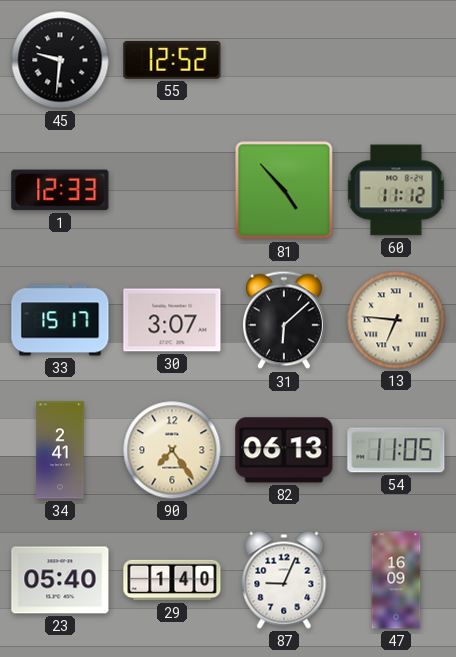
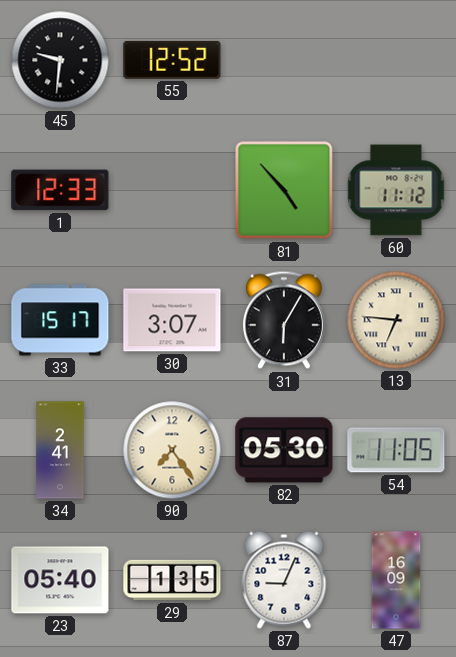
31: 6:08 -> 6:05 (284, 320)
82: 06:13 -> 05:30 (284, 450)
29: 1:40 -> 1:35 (172, 580)
